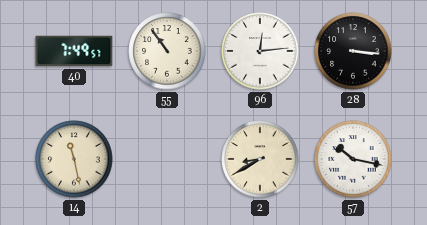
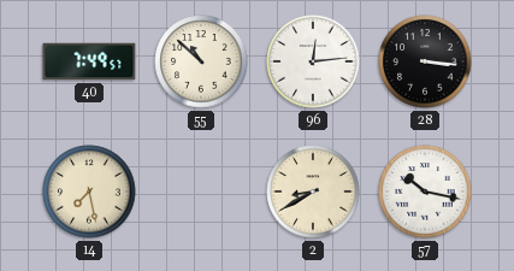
55: 10:54 -> 10:52 (201, 61)
14: 11:28 -> 7:28 (89, 192)
